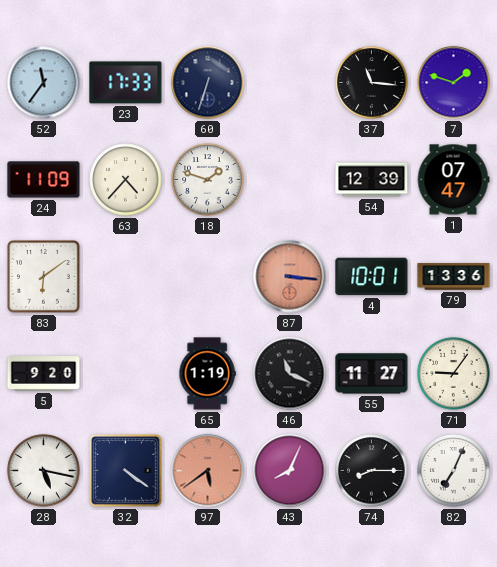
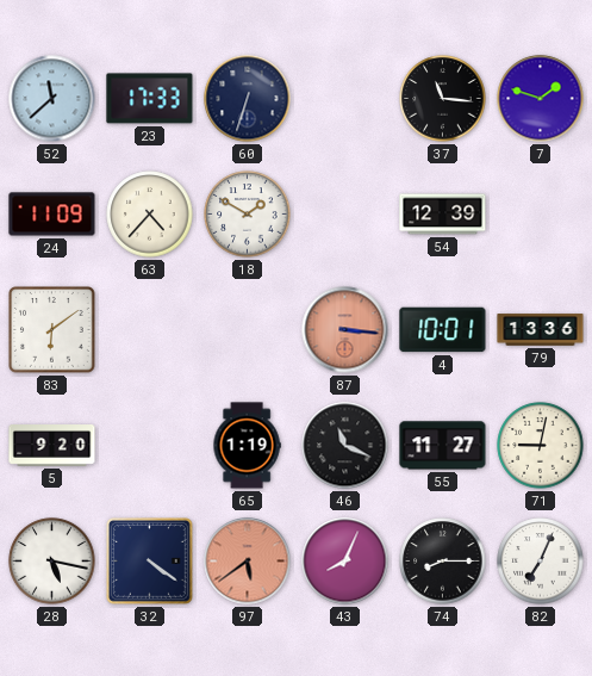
52: 11:36 -> 11:38 (52, 99)
18: 1:48 -> 1:50 (248, 215)
1: 07:47 -> none (453, 180)
71: 9:06 -> 9:02 (541, 446)
